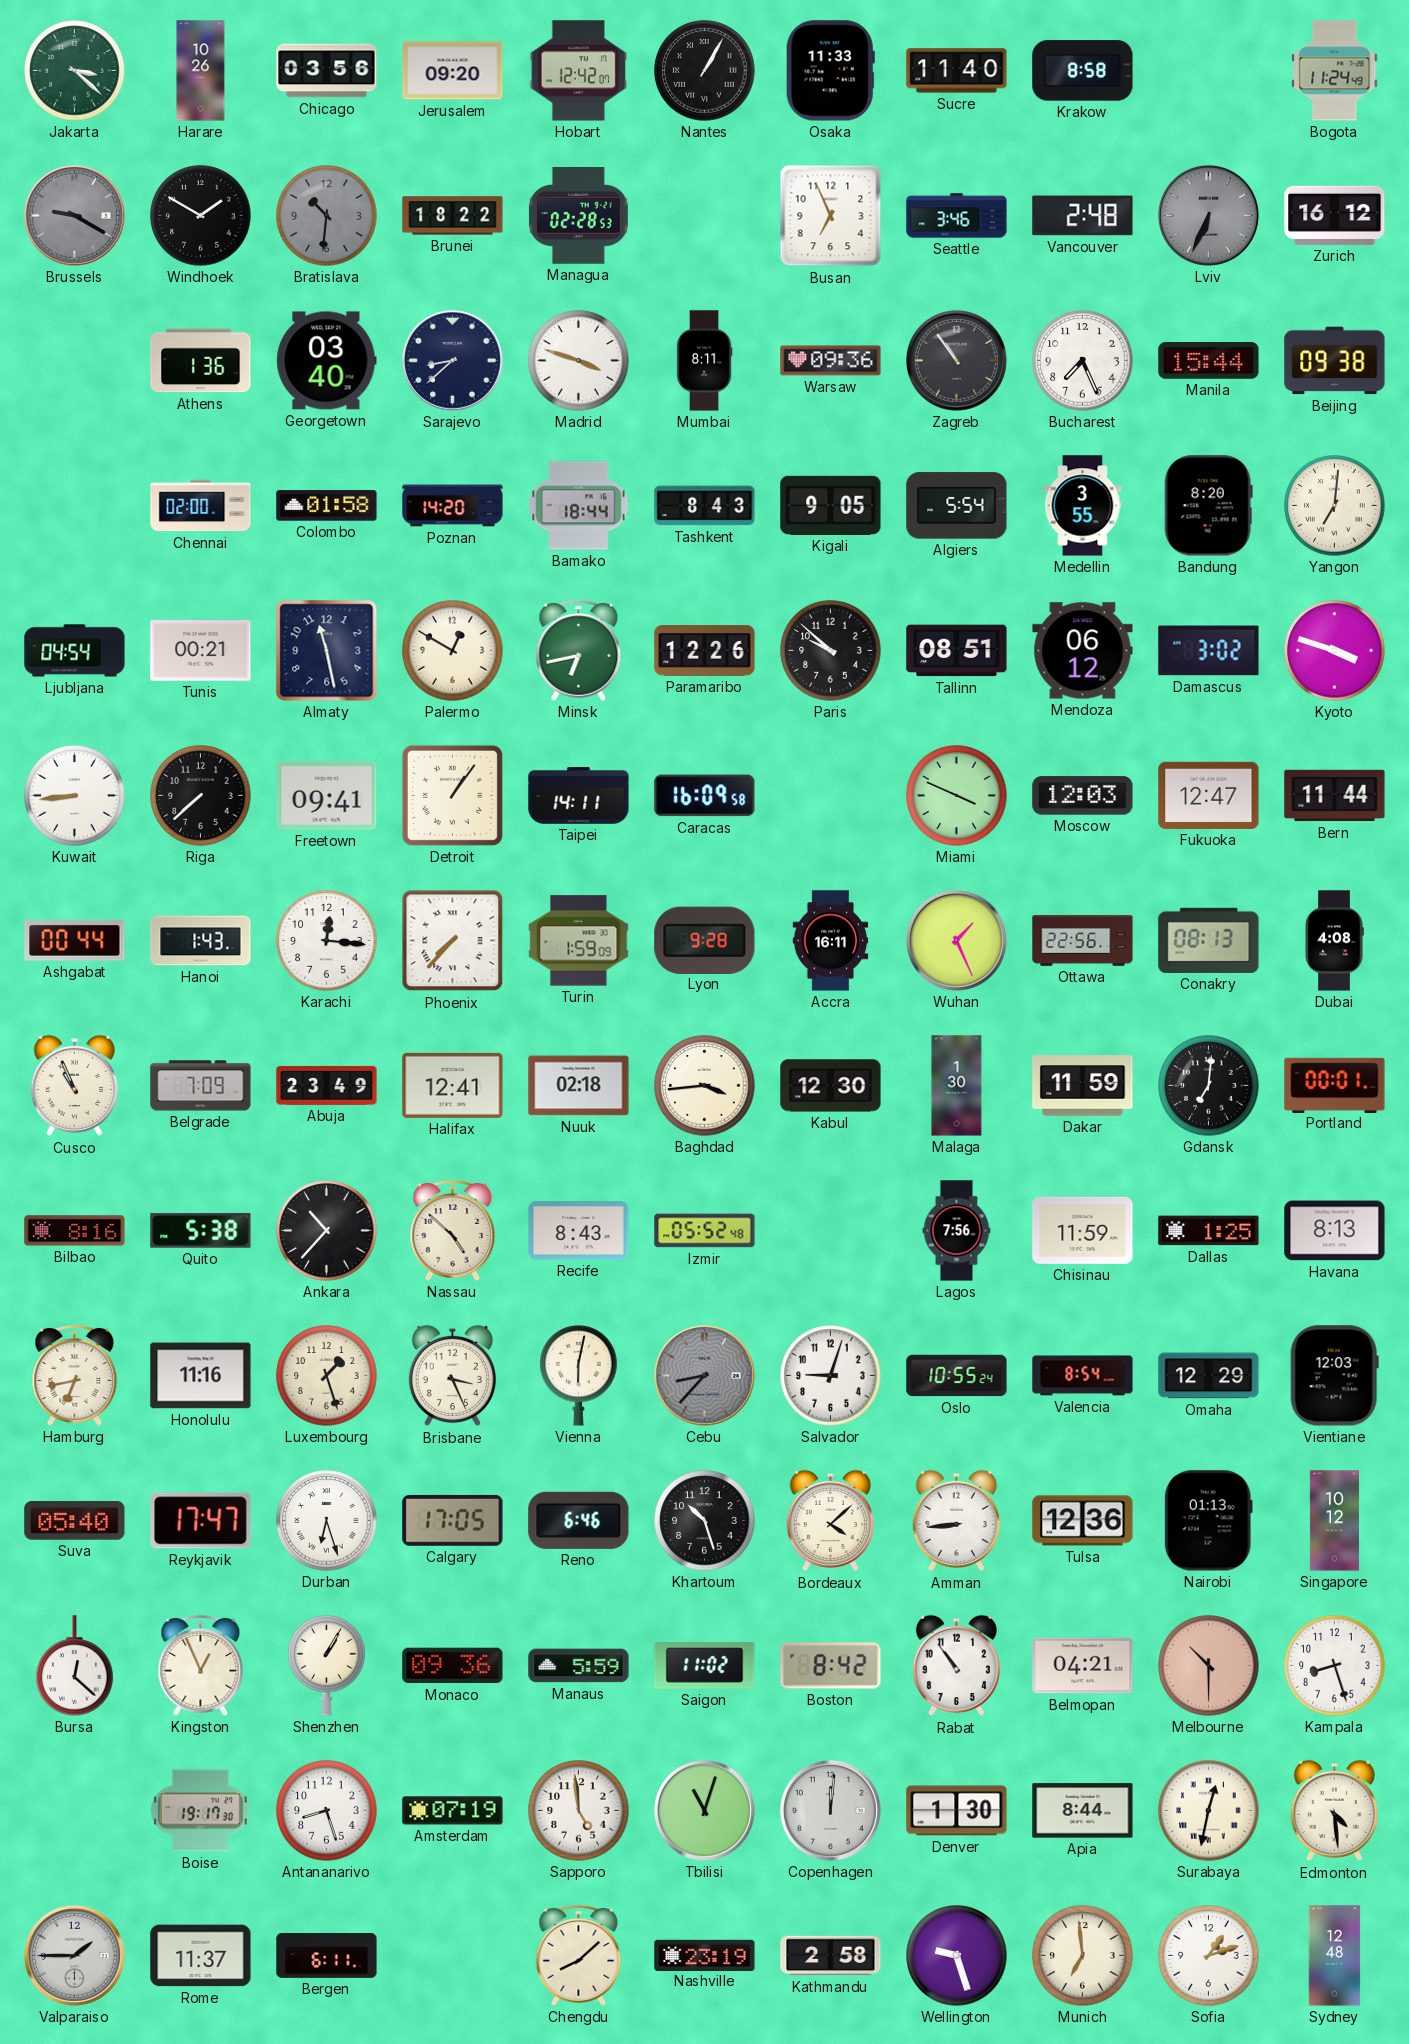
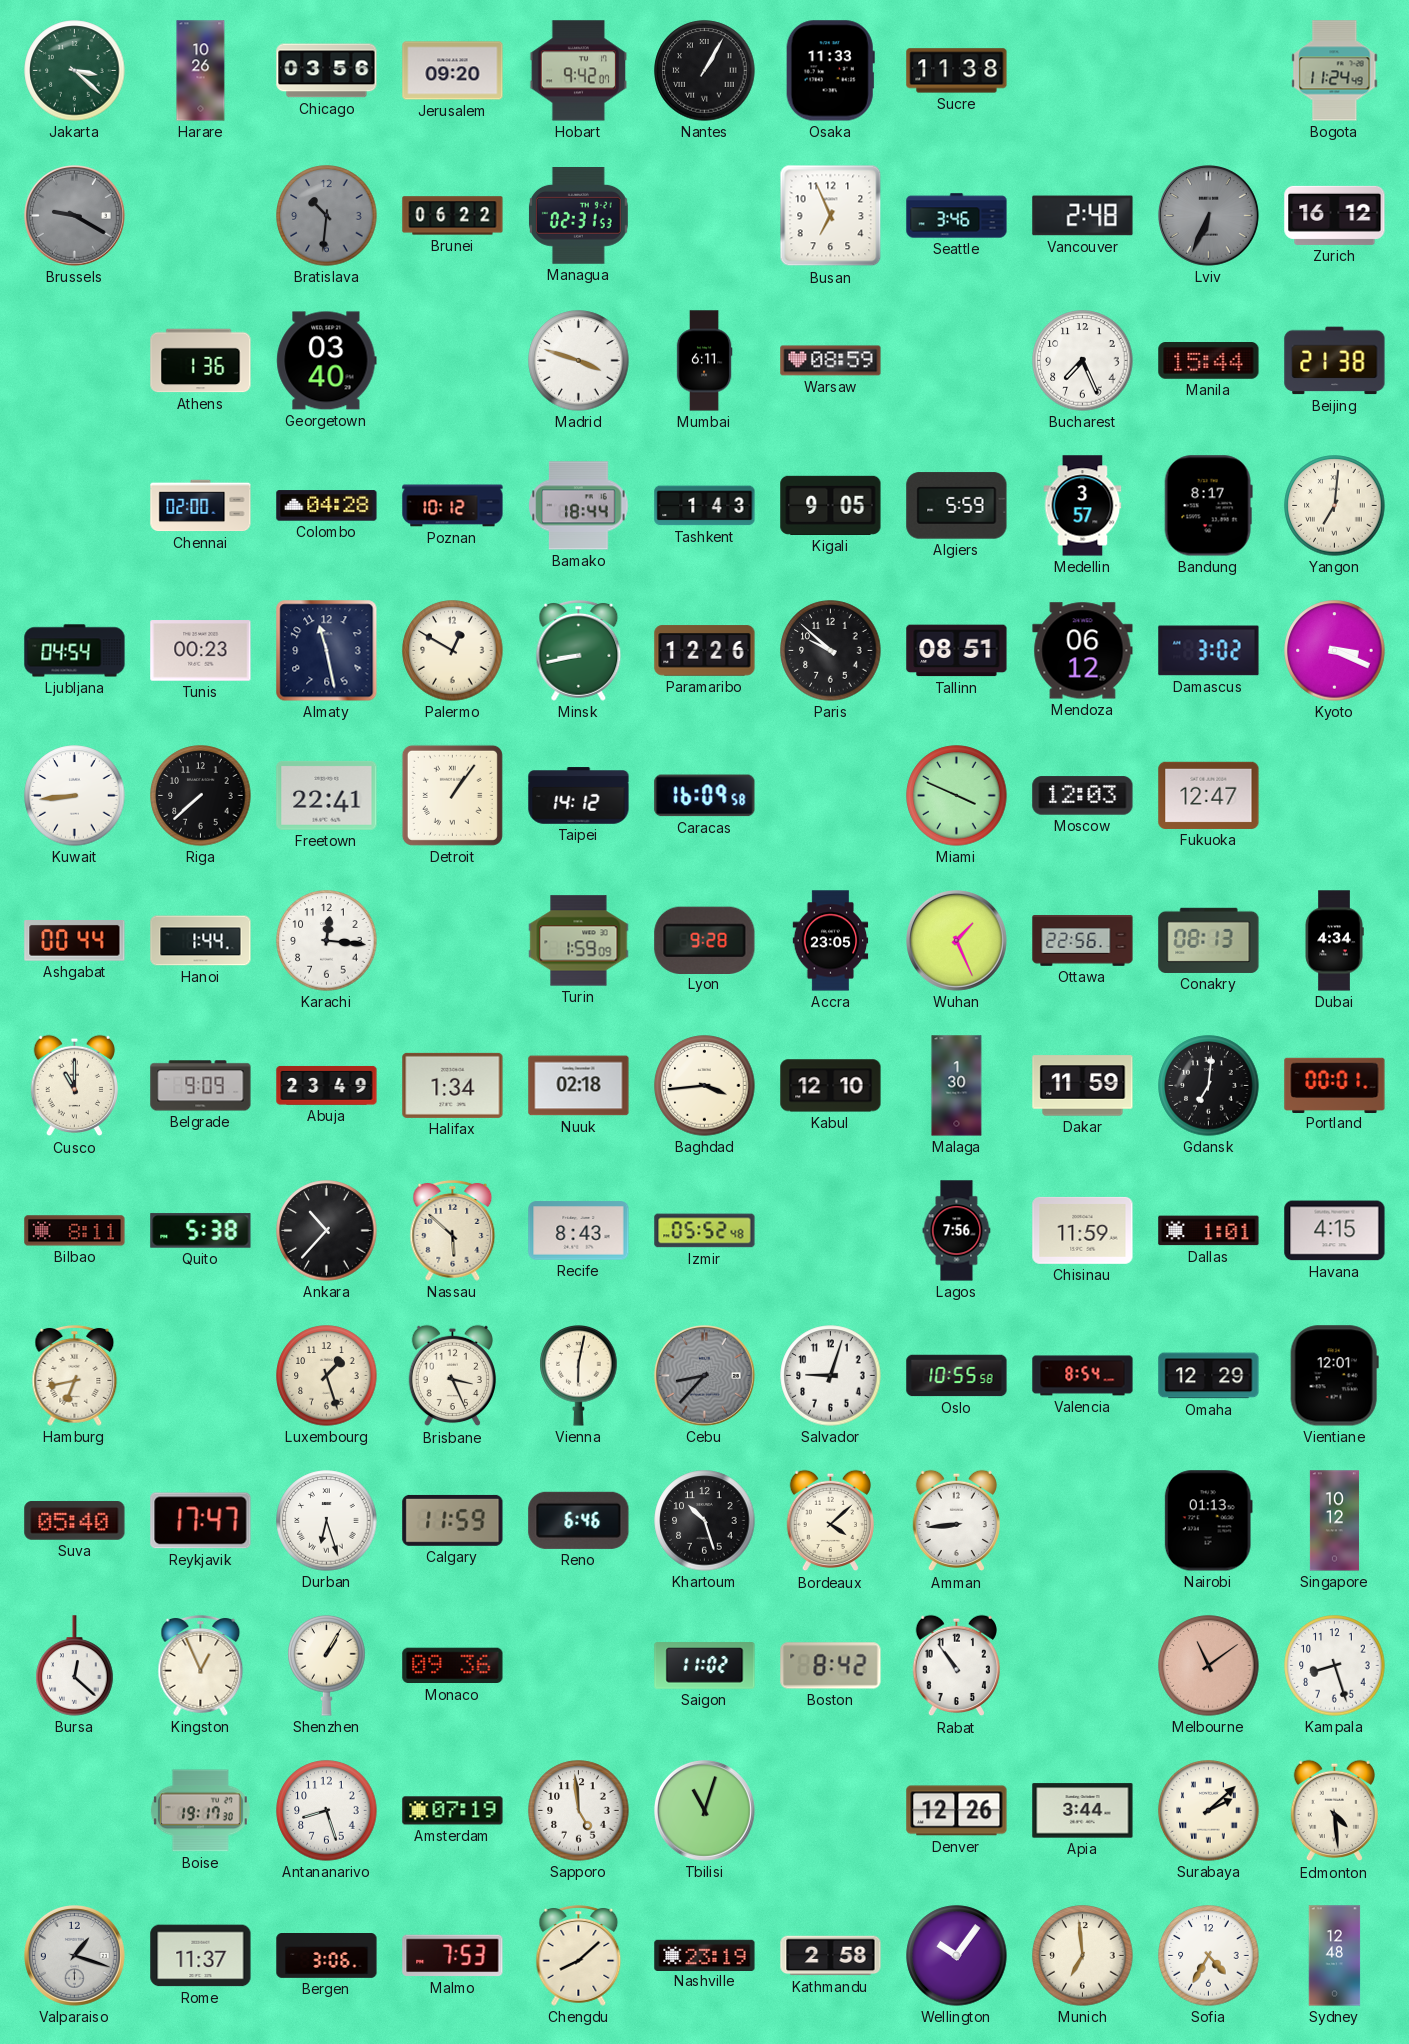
Hobart: 12:42 -> 9:42 (578, 71)
Sucre: 11:40 -> 11:38 (957, 71)
Krakow: 8:58 -> none (1083, 71)
Windhoek: 1:50 -> none (201, 216)
Brunei: 18:22 -> 06:22 (453, 216)
Managua: 02:28 -> 02:31 (578, 216)
Sarajevo: 8:38 -> none (453, 361)
Mumbai: 8:11 -> 6:11 (704, 361)
Warsaw: 09:36 -> 08:59 (831, 361)
Zagreb: 10:54 -> none (957, 361)
Beijing: 09:38 -> 21:38 (1335, 361)
Colombo: 01:58 -> 04:28 (327, 506)
Poznan: 14:20 -> 10:12 (453, 506)
Tashkent: 8:43 -> 1:43 (705, 506)
Algiers: 5:54 -> 5:59 (957, 506)
Medellin: 3:55 -> 3:57 (1083, 506)
Bandung: 8:20 -> 8:17 (1208, 506)
Tunis: 00:21 -> 00:23 (201, 651)
Minsk: 6:43 -> 8:43 (579, 650)
Kyoto: 3:48 -> 3:19 (1335, 651)
Freetown: 09:41 -> 22:41 (327, 795)
Taipei: 14:11 -> 14:12 (579, 796)
Bern: 11:44 -> none (1335, 796)
Hanoi: 1:43 -> 1:44 (201, 941)
Phoenix: 7:37 -> none (453, 941)
Accra: 16:11 -> 23:05 (831, 941)
Dubai: 4:08 -> 4:34 (1334, 941)
Cusco: 10:56 -> 11:00 (74, 1086)
Belgrade: 7:09 -> 9:09 (201, 1086)
Halifax: 12:41 -> 1:34 (453, 1085)
Kabul: 12:30 -> 12:10 (831, 1086)
Bilbao: 8:16 -> 8:11 (75, 1231)
Nassau: 4:52 -> 5:52 (453, 1230)
Dallas: 1:25 -> 1:01 (1209, 1231)
Havana: 8:13 -> 4:15 (1335, 1231)
Honolulu: 11:16 -> none (201, 1376)
Oslo: 10:55:24 -> 10:55:58 (957, 1376)
Vientiane: 12:03 -> 12:01 (1334, 1376)
Calgary: 17:05 -> 11:59 (453, 1520)
Tulsa: 12:36 -> none (1083, 1521)
Manaus: 5:59 -> none (579, 1666)
Belmopan: 04:21 -> none (1083, 1666)
Melbourne: 10:30 -> 11:09 (1209, 1666)
Copenhagen: 12:01 -> none (831, 1811)
Denver: 1:30 -> 12:26 (957, 1811)
Apia: 8:44 -> 3:44 (1083, 1811)
Surabaya: 12:32 -> 2:08 (1209, 1811)
Valparaiso: 1:45 -> 1:18 (75, 1956)
Bergen: 6:11 -> 3:06 (327, 1956)
Malmo: none -> 7:53 (453, 1956)
Wellington: 9:27 -> 10:06 (957, 1956)
Sofia: 1:12 -> 4:35 (1209, 1956)
